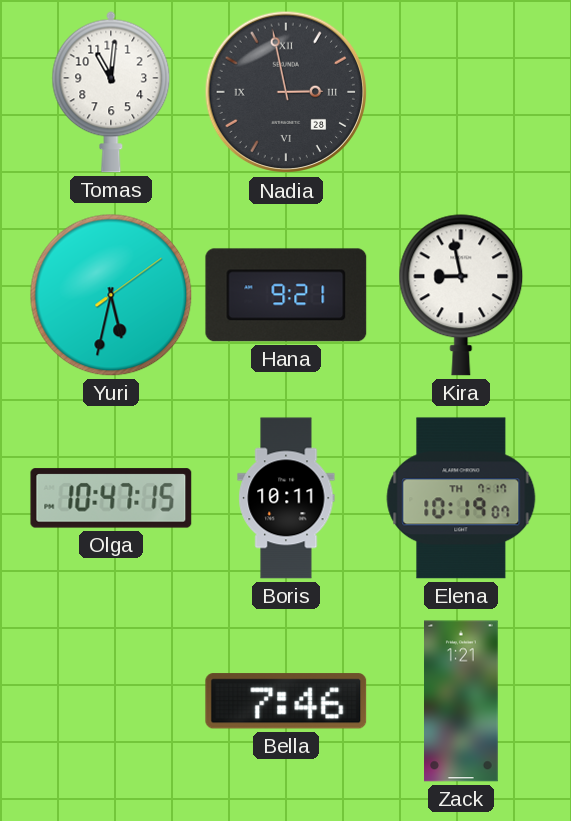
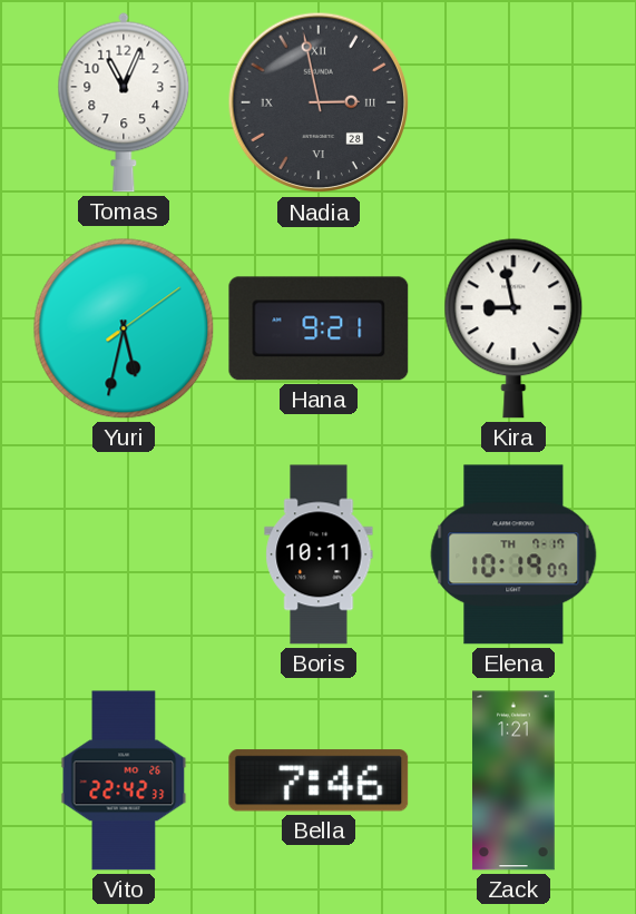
Tomas: 11:01 -> 11:04 (124, 102)
Olga: 10:47 -> none (111, 498)
Vito: none -> 22:42 (124, 780)
